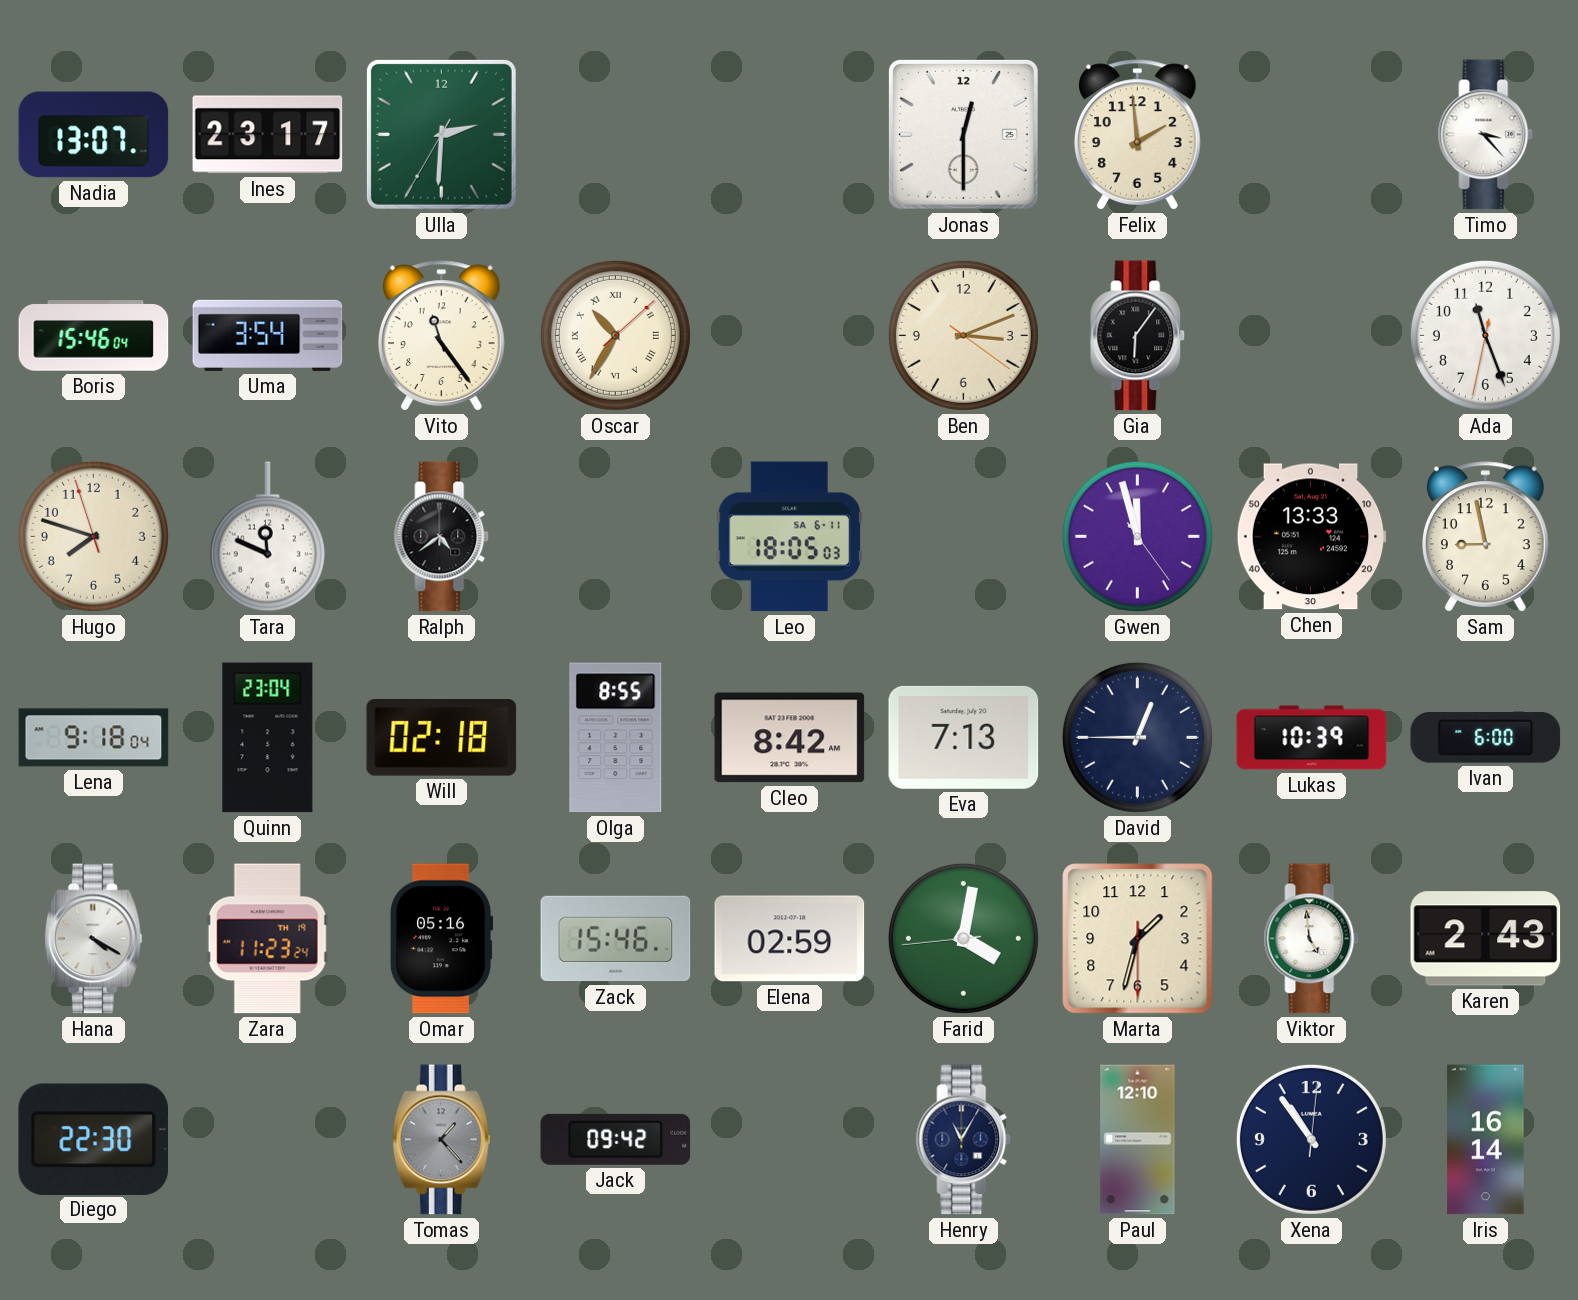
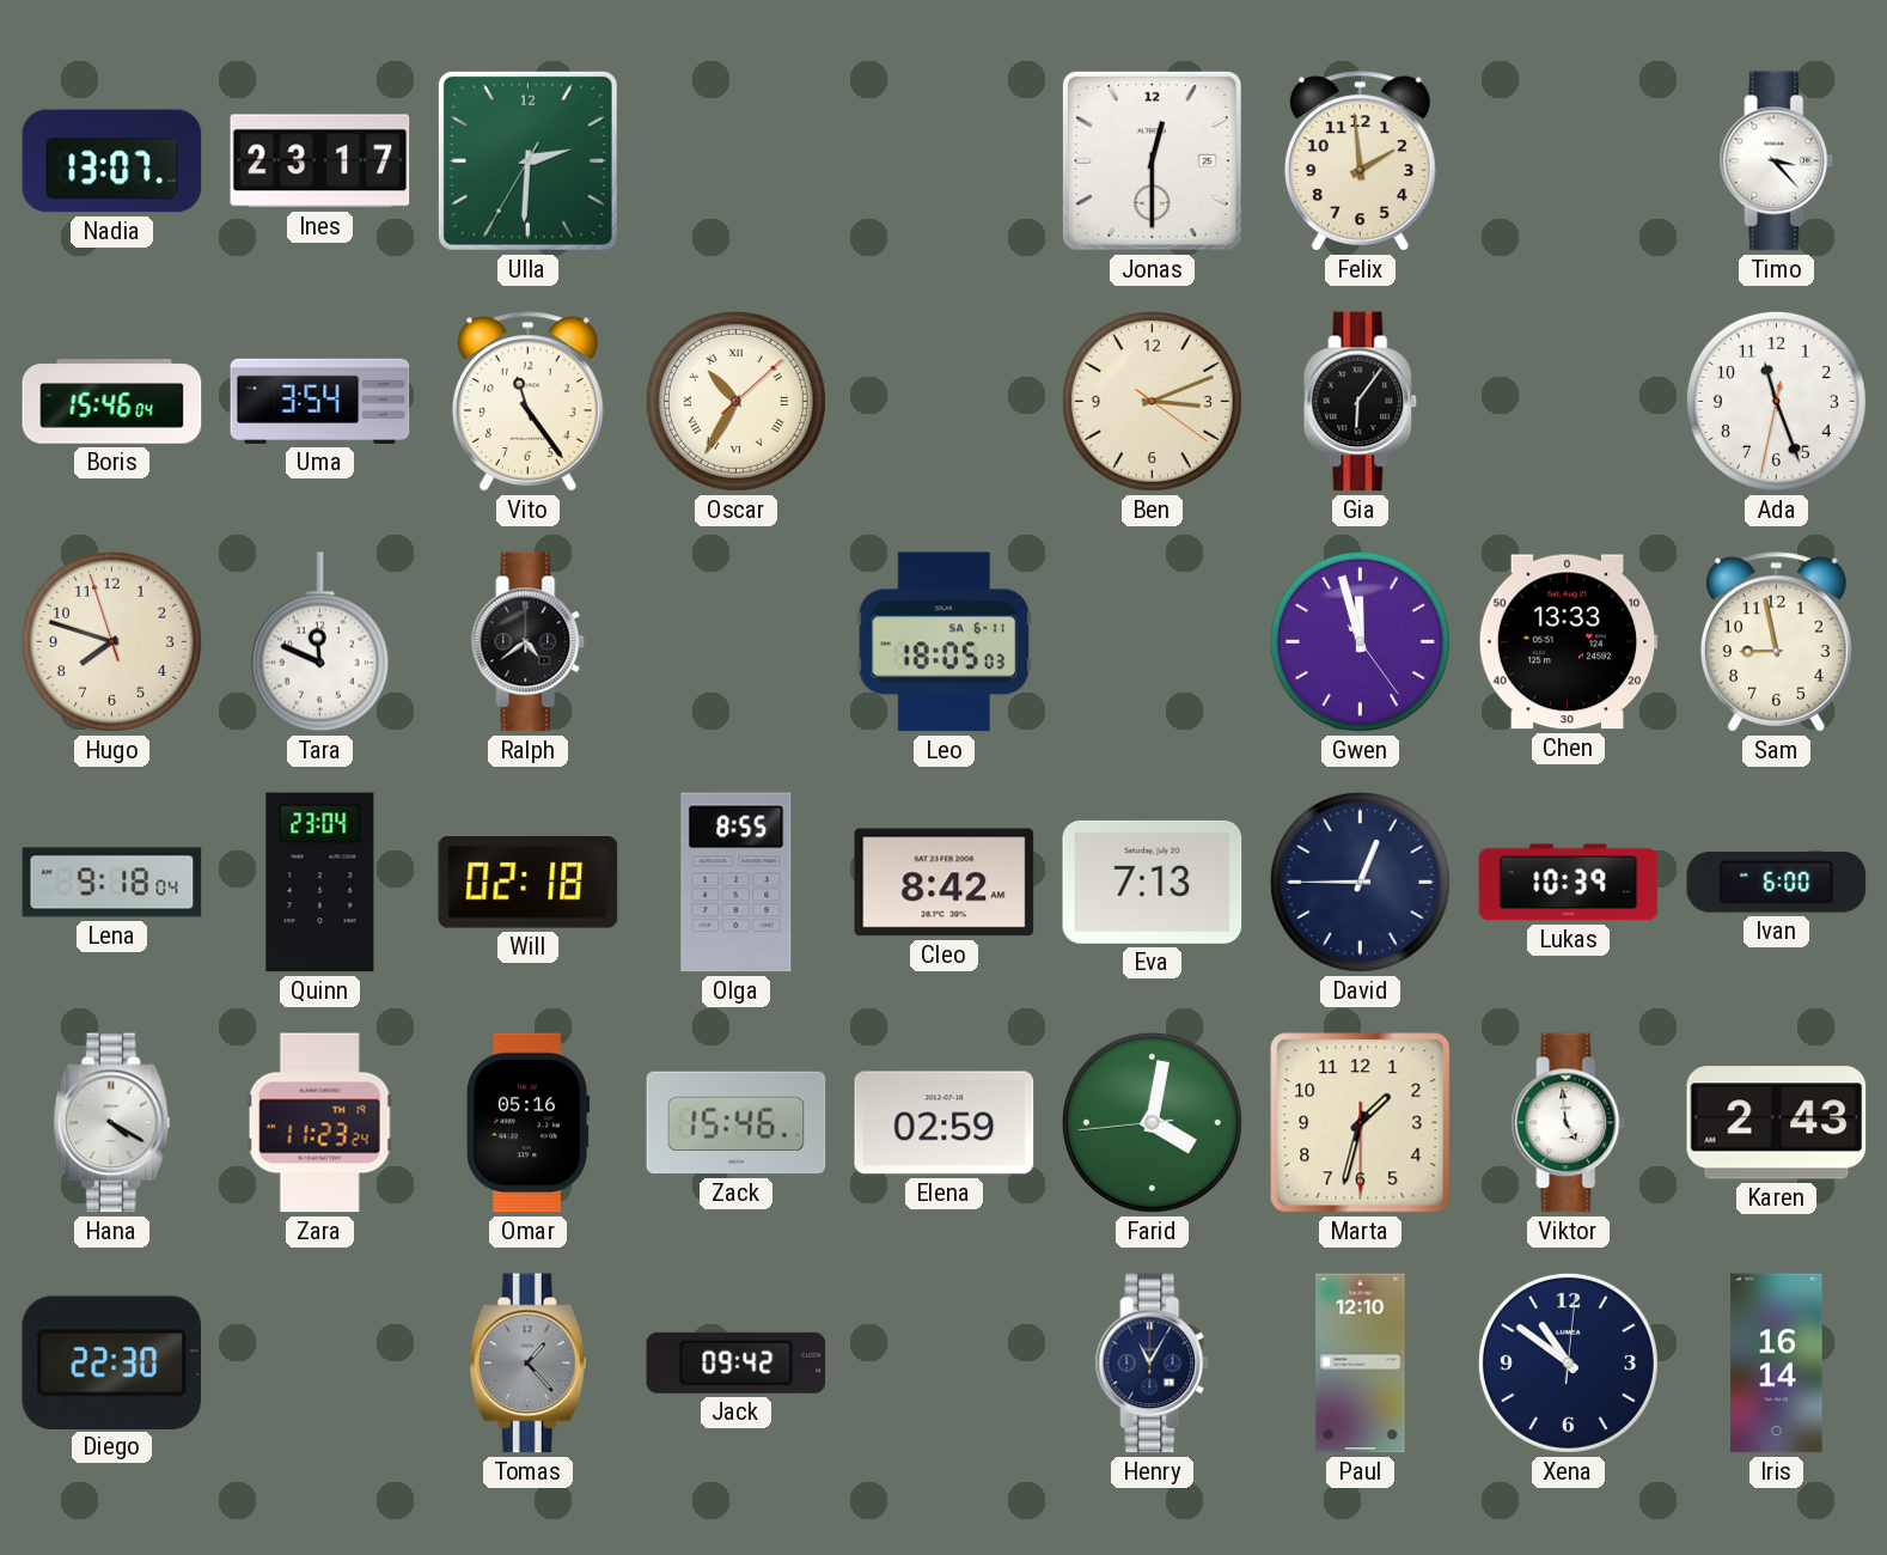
Xena: 10:54 -> 10:51 (1568, 1362)
